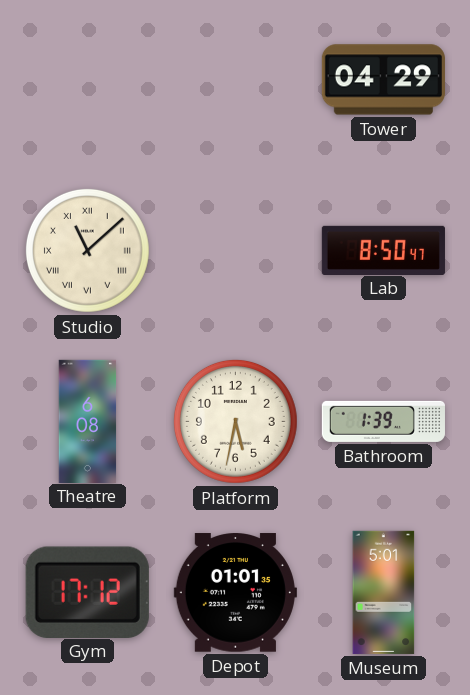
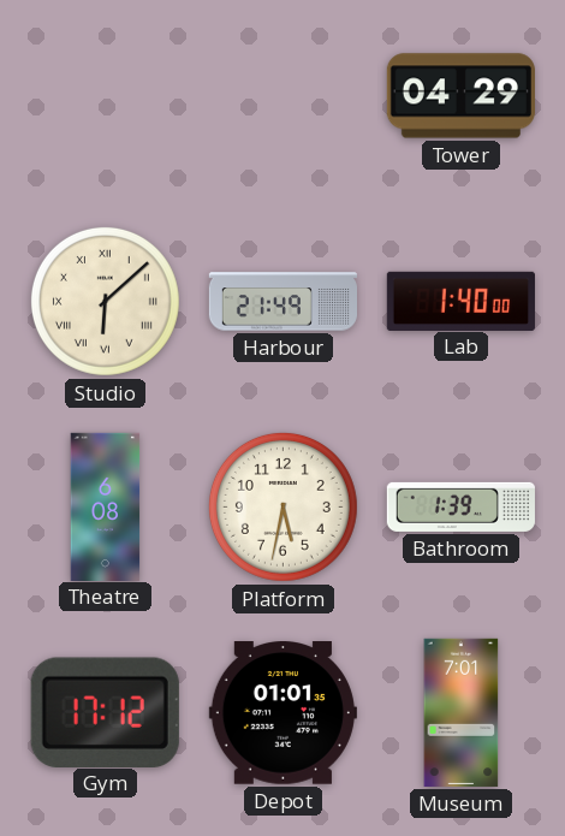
Studio: 11:08 -> 6:08 (105, 301)
Harbour: none -> 21:49 (282, 302)
Lab: 8:50 -> 1:40 (460, 301)
Museum: 5:01 -> 7:01 (462, 712)
